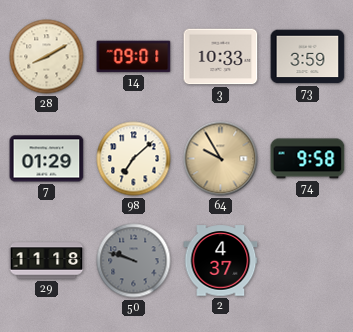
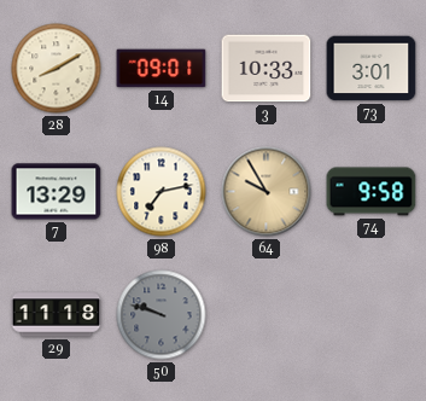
73: 3:59 -> 3:01 (372, 69)
7: 01:29 -> 13:29 (57, 192)
98: 7:08 -> 7:13 (162, 192)
2: 4:37 -> none (221, 261)
